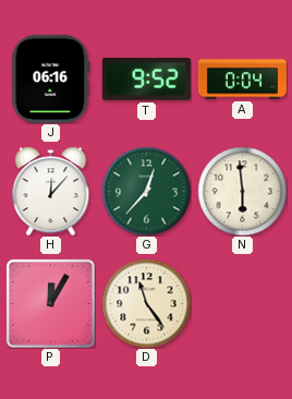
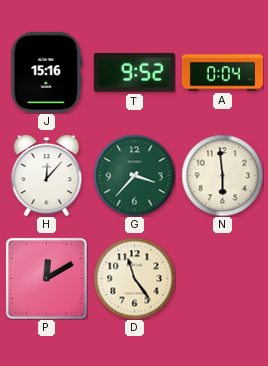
J: 06:16 -> 15:16 (47, 72)
G: 12:37 -> 3:37 (134, 175)
P: 12:05 -> 12:10 (46, 278)
